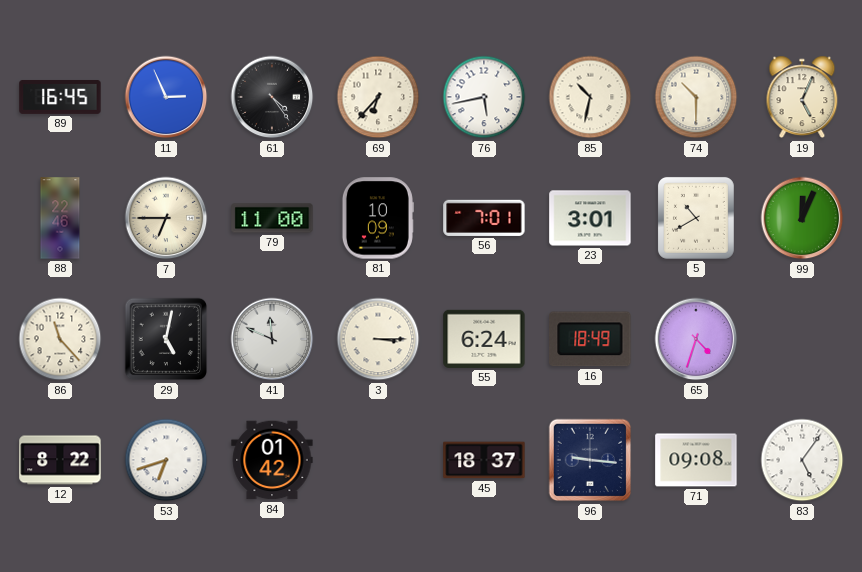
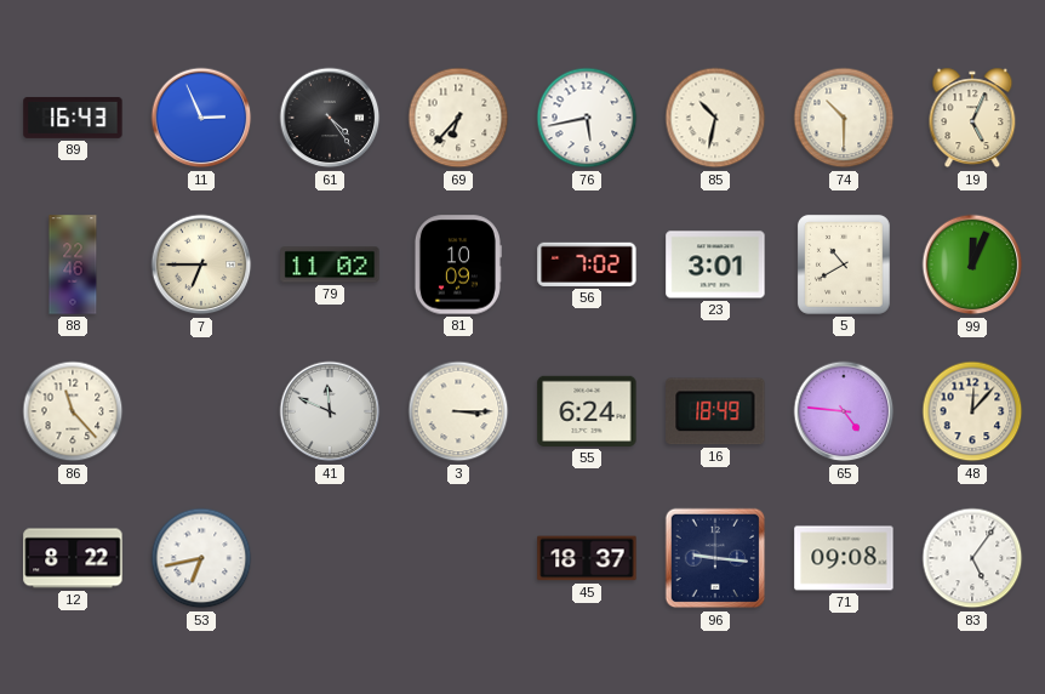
89: 16:45 -> 16:43 (73, 118)
79: 11:00 -> 11:02 (330, 264)
56: 7:01 -> 7:02 (587, 264)
29: 5:02 -> none (166, 339)
65: 4:33 -> 4:46 (844, 411)
48: none -> 12:07 (972, 411)
53: 6:42 -> 6:43 (201, 558)
84: 01:42 -> none (272, 460)
